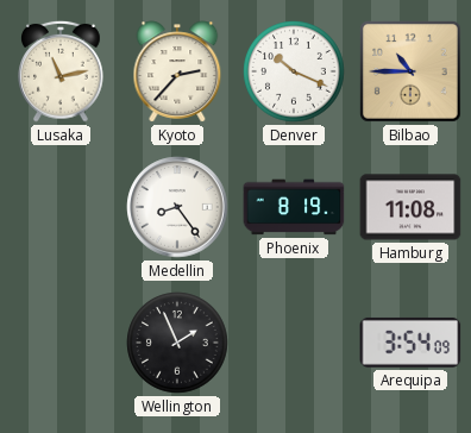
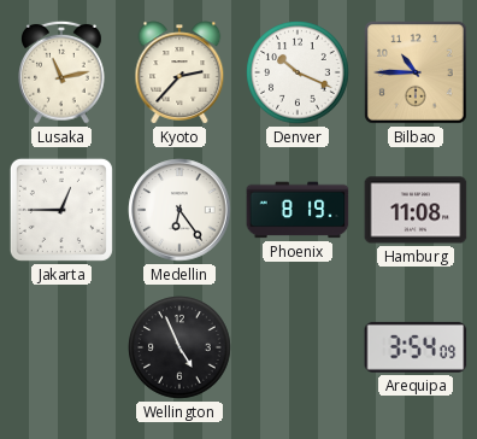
Jakarta: none -> 12:45 (61, 210)
Medellin: 8:24 -> 6:24 (179, 210)
Wellington: 1:56 -> 4:56 (179, 347)
